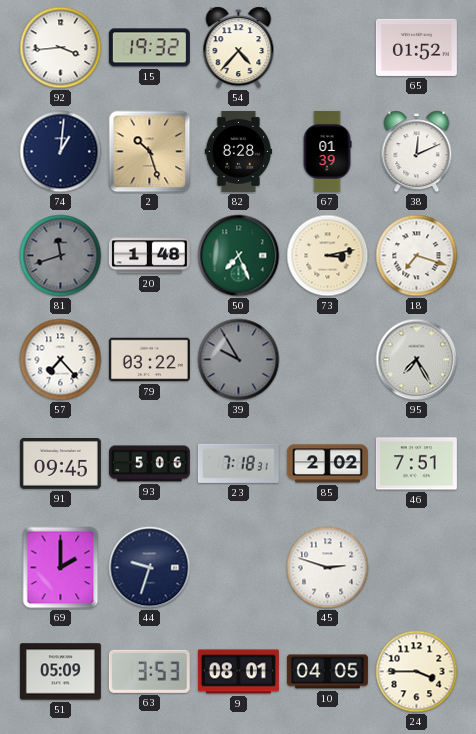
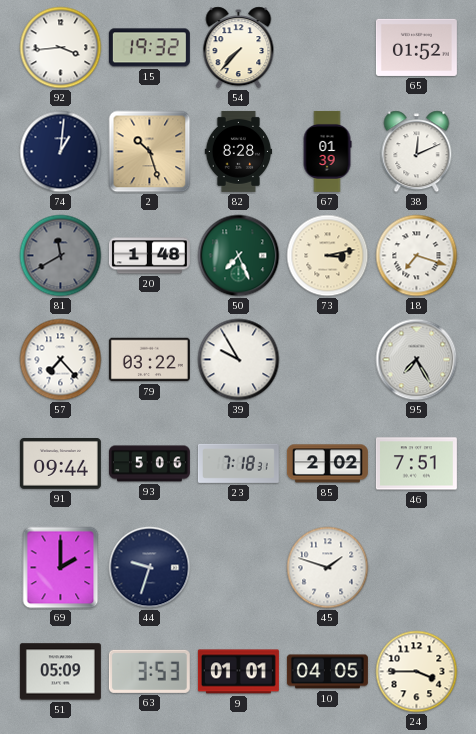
54: 4:37 -> 7:37 (239, 48)
81: 11:42 -> 11:40 (61, 256)
39 dial: grey -> white (239, 360)
91: 09:45 -> 09:44 (60, 464)
45: 2:48 -> 1:48 (328, 568)
9: 08:01 -> 01:01 (238, 672)
